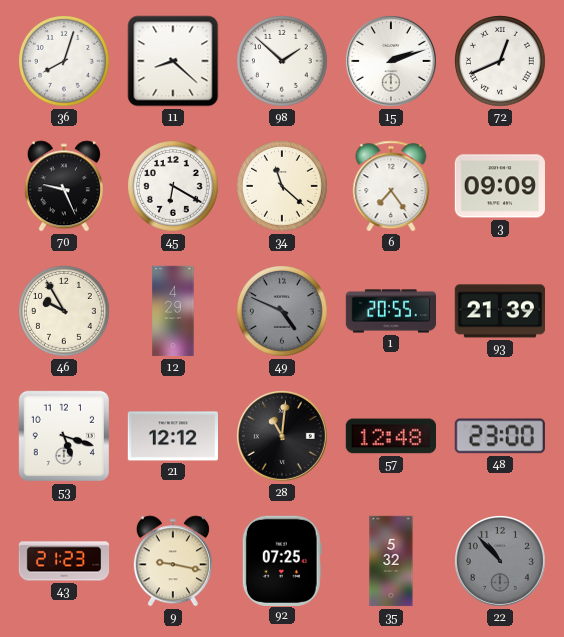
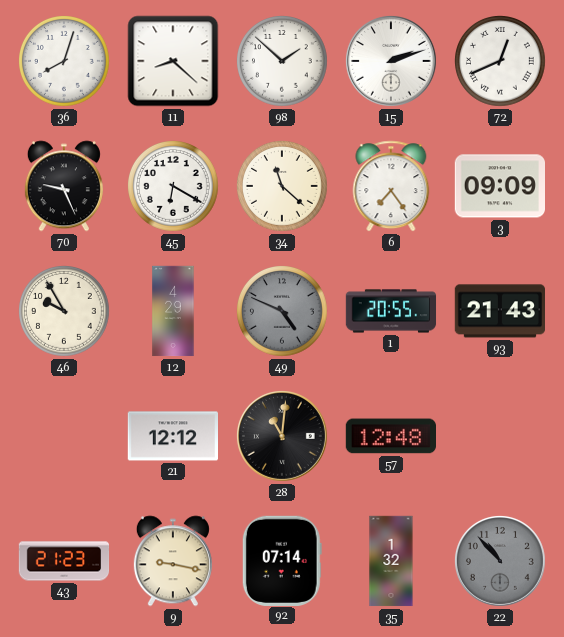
93: 21:39 -> 21:43 (499, 311)
53: 5:18 -> none (64, 436)
48: 23:00 -> none (500, 436)
92: 07:25 -> 07:14 (282, 560)
35: 5:32 -> 1:32 (391, 561)
